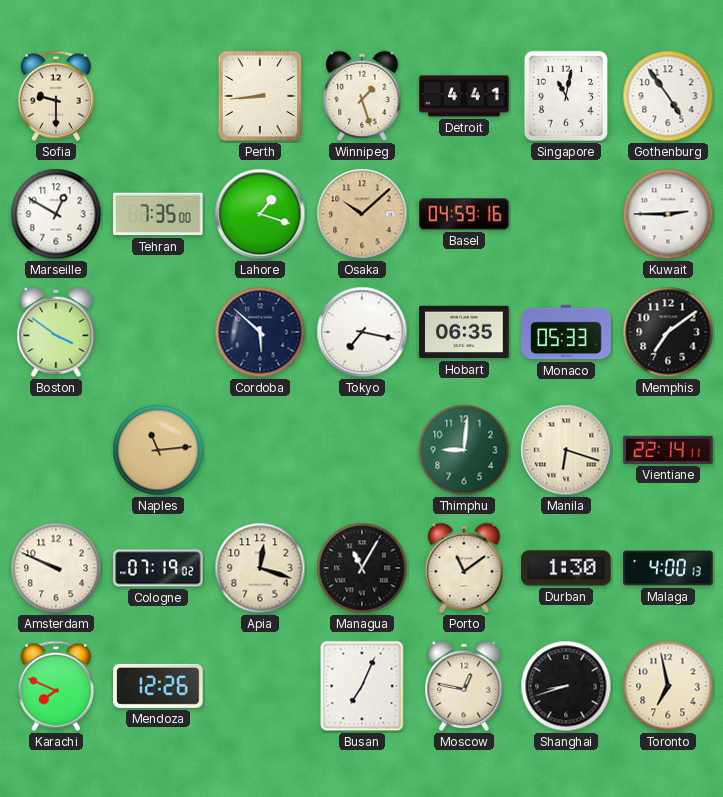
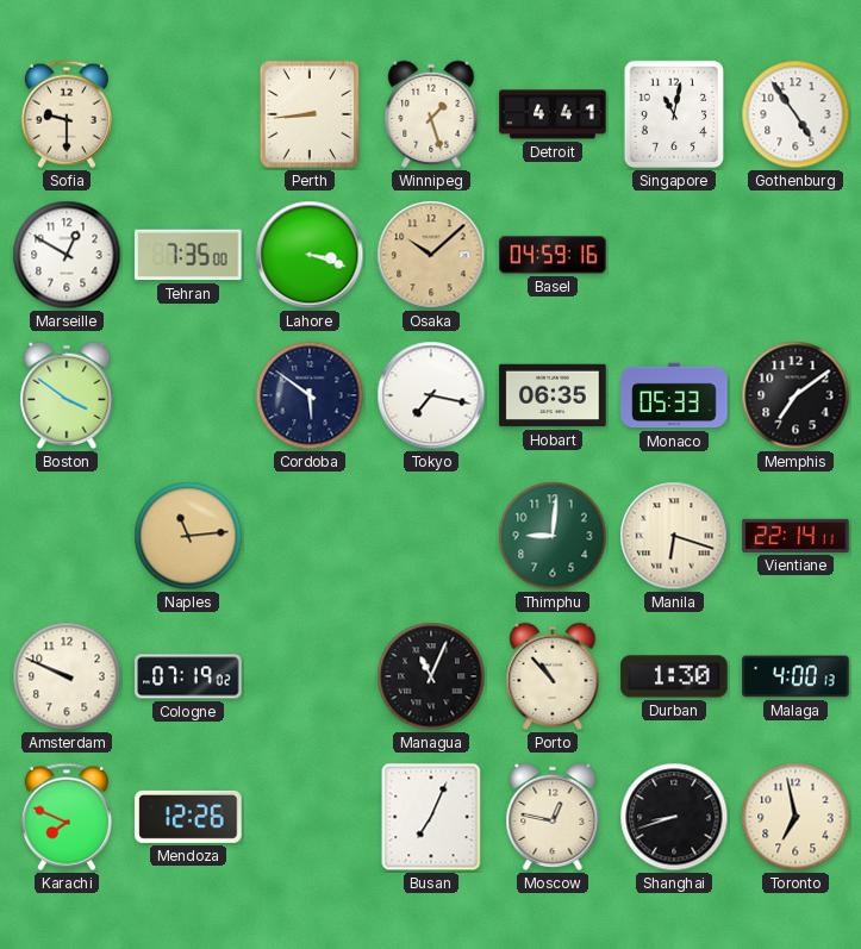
Lahore: 1:18 -> 3:18 (310, 255)
Kuwait: 2:45 -> none (668, 214)
Cordoba: 5:52 -> 5:51 (310, 395)
Apia: 12:18 -> none (260, 568)
Managua: 11:05 -> 11:04 (431, 676)
Porto: 11:09 -> 10:53 (553, 676)
